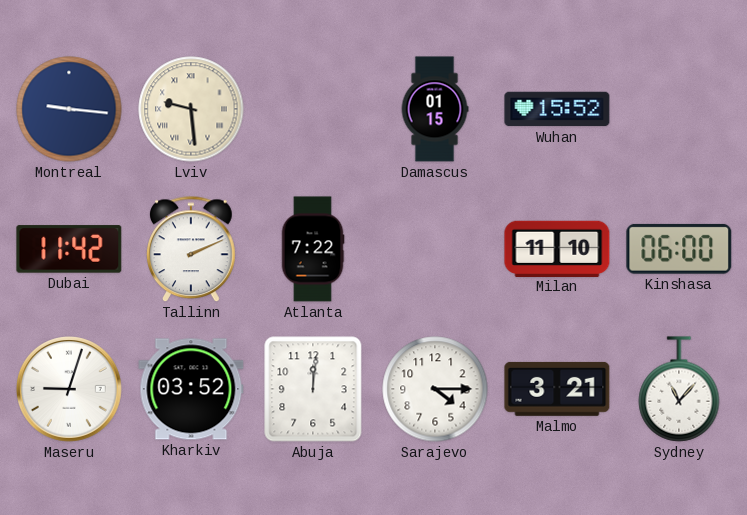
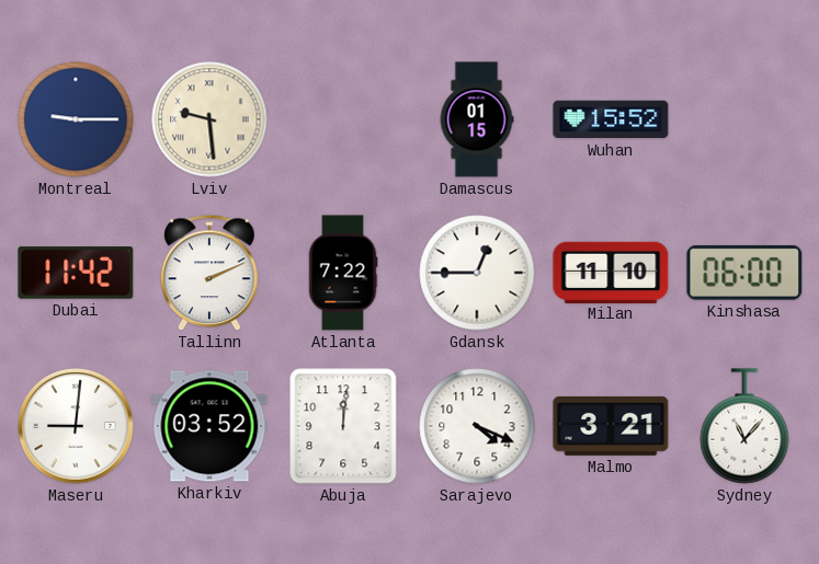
Montreal: 9:16 -> 9:15 (76, 119)
Gdansk: none -> 12:45 (477, 273)
Maseru: 9:03 -> 9:01 (77, 427)
Sarajevo: 4:15 -> 4:19 (477, 426)
